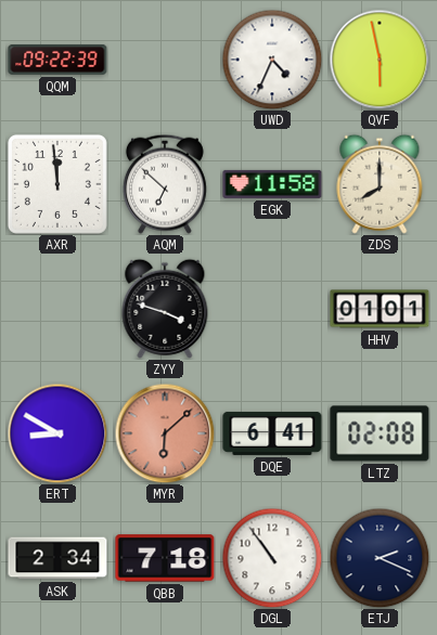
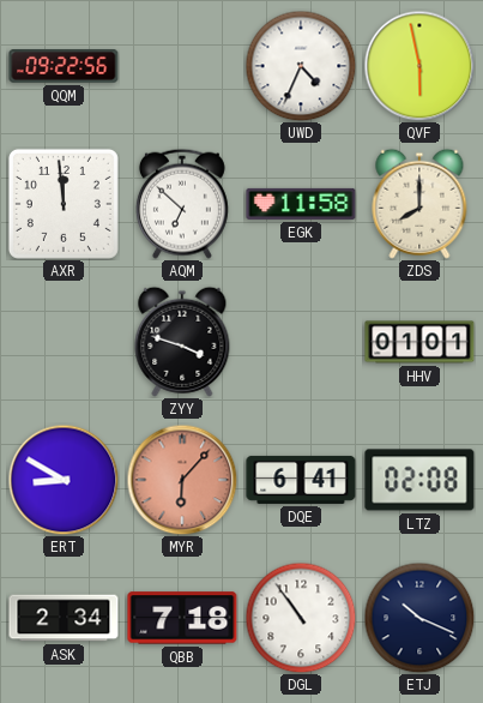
QQM: 09:22:39 -> 09:22:56 (64, 67)
MYR: 6:08 -> 6:07 (182, 480)
ETJ: 2:19 -> 10:19 (419, 618)
